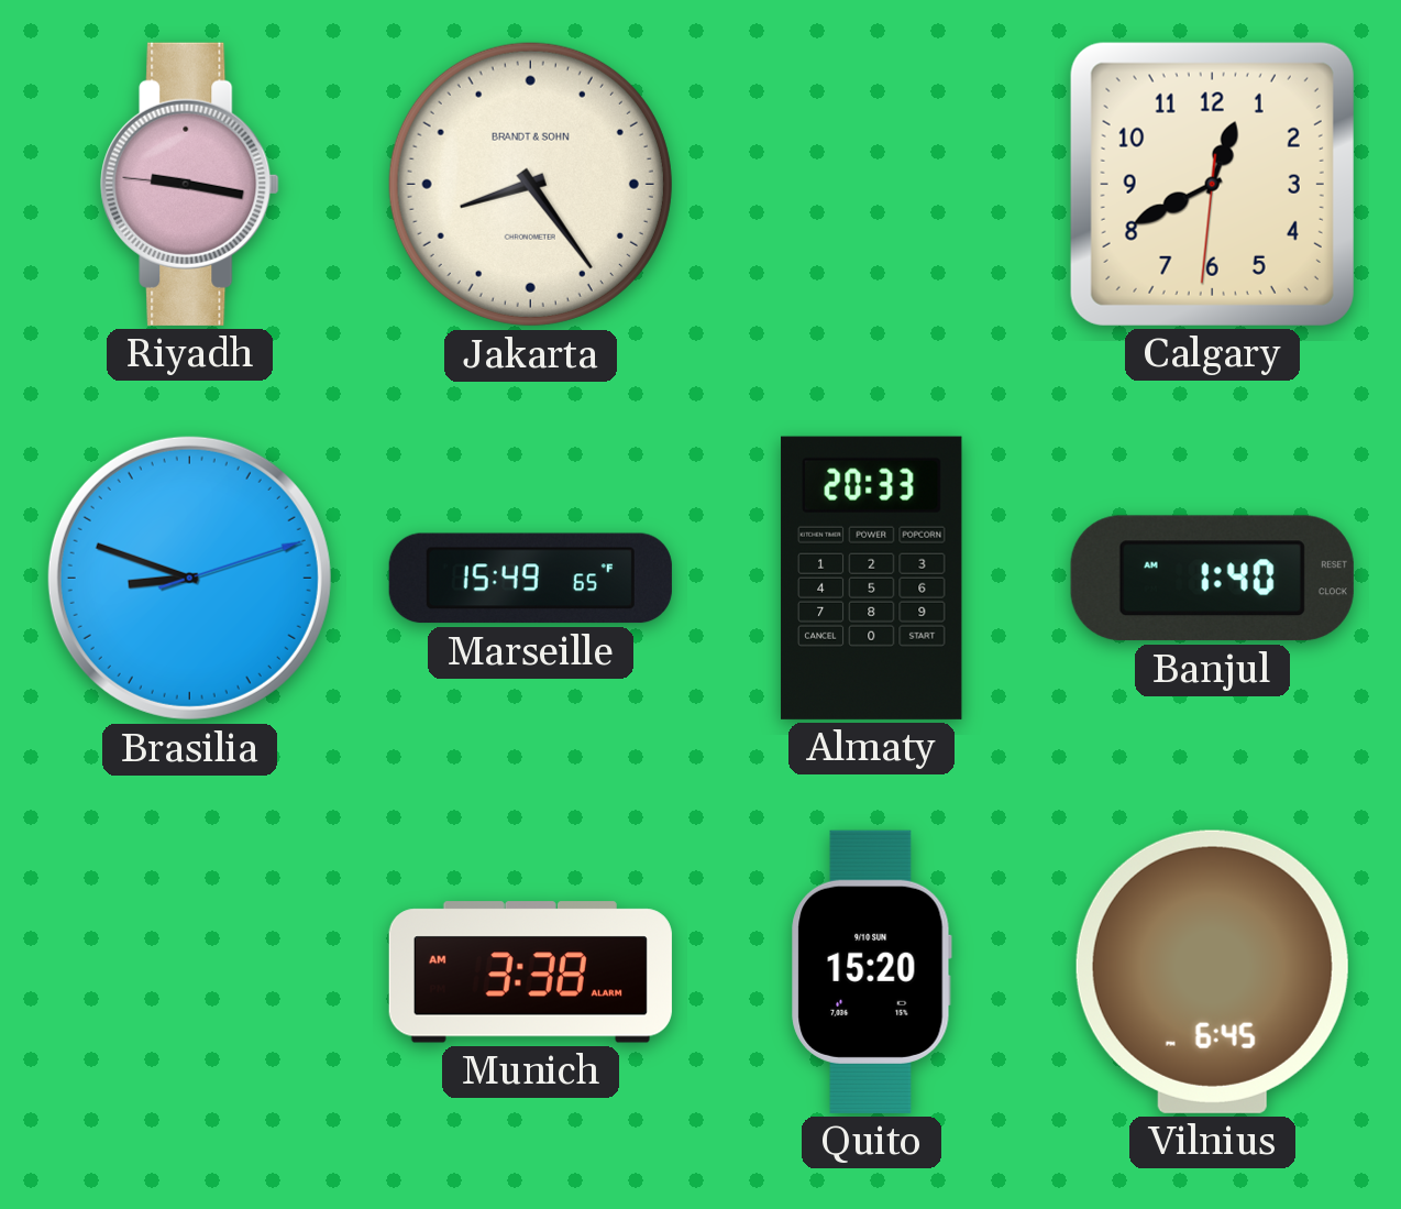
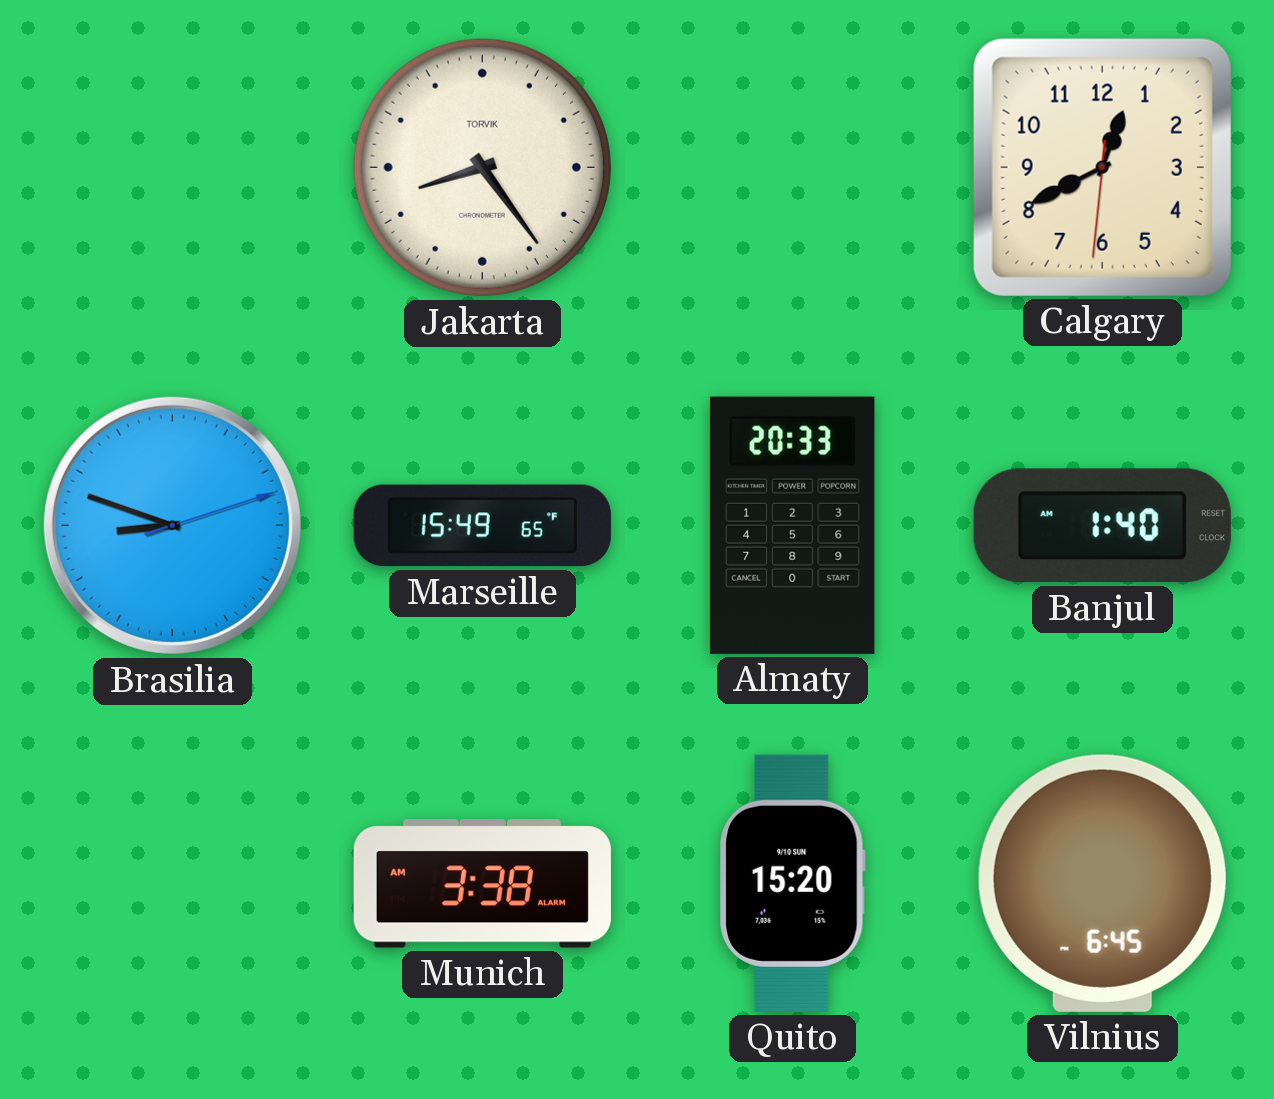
Riyadh: 9:16 -> none (190, 184)
Jakarta brand: BRANDT & SOHN -> TORVIK (482, 167)
